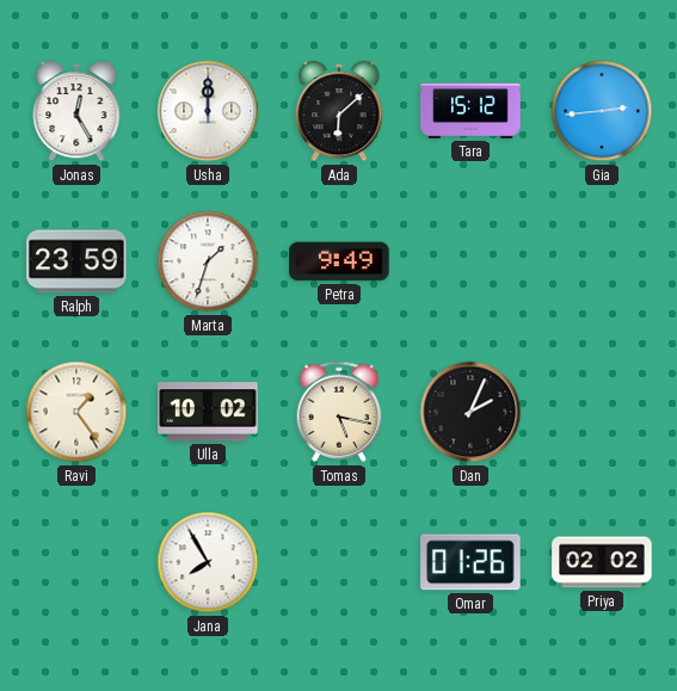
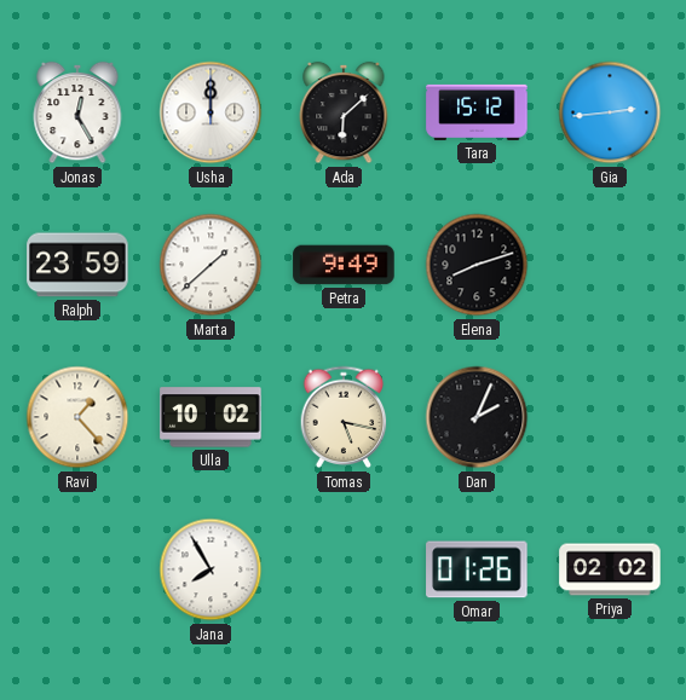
Marta: 1:33 -> 1:38 (211, 265)
Elena: none -> 8:12 (477, 265)
Ravi: 1:24 -> 1:23 (77, 417)
